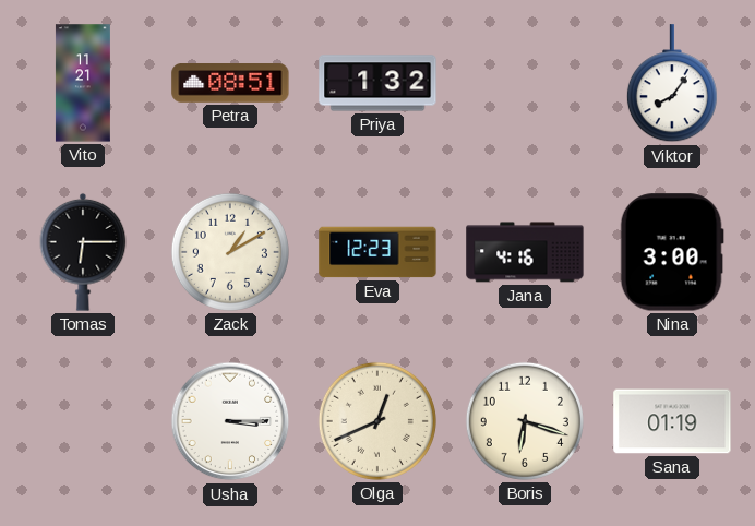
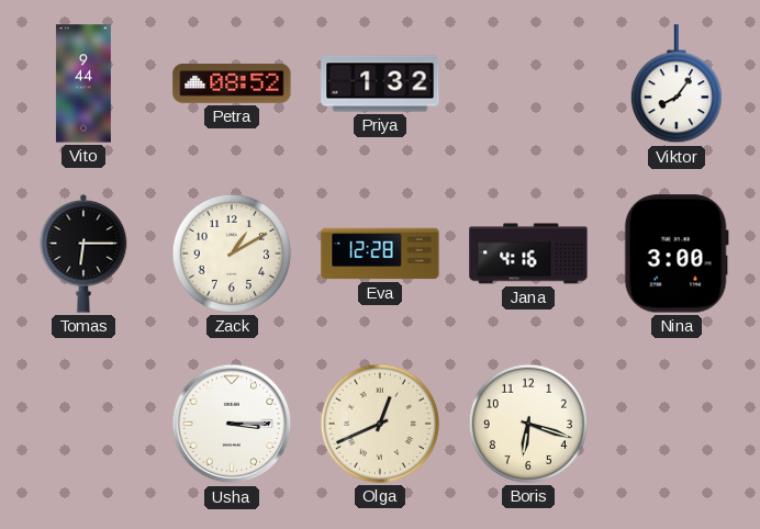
Vito: 11:21 -> 9:44 (83, 83)
Petra: 08:51 -> 08:52 (232, 85)
Eva: 12:23 -> 12:28 (380, 254)
Sana: 01:19 -> none (672, 421)
